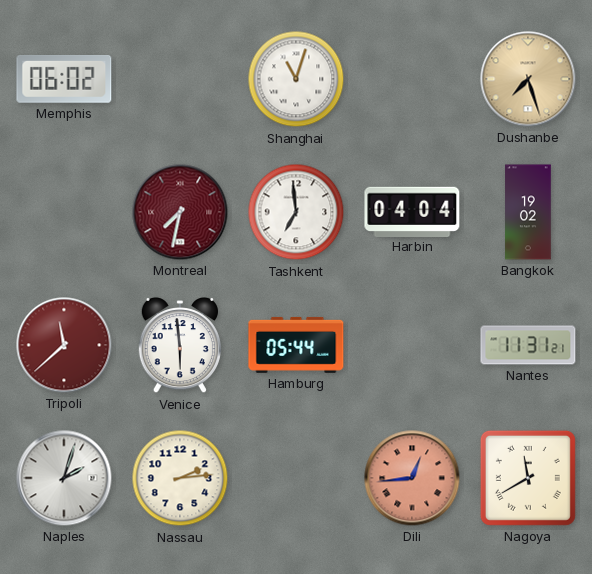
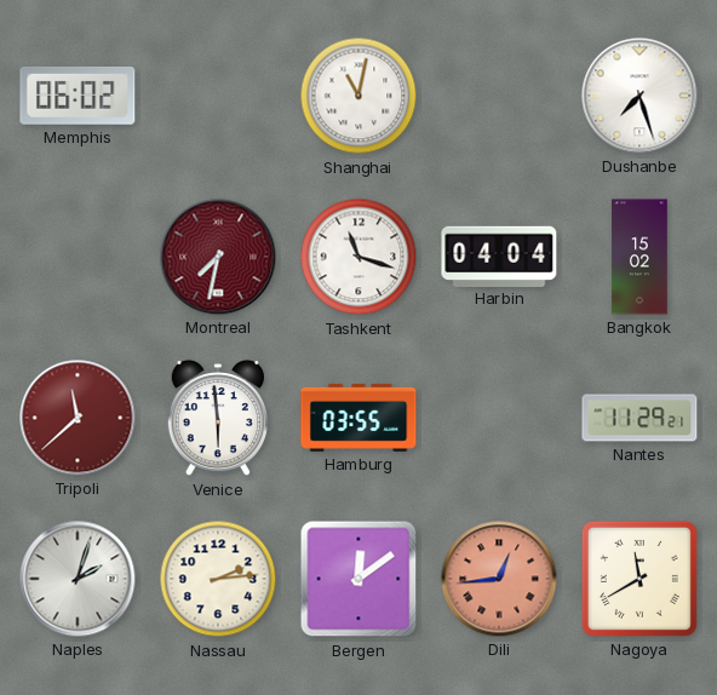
Shanghai: 11:03 -> 11:02 (358, 96)
Dushanbe dial: champagne -> white (639, 96)
Tashkent: 6:59 -> 11:18 (358, 257)
Bangkok: 19:02 -> 15:02 (639, 257)
Hamburg: 05:44 -> 03:55 (358, 418)
Nantes: 11:31 -> 11:29 (639, 418)
Bergen: none -> 12:09 (358, 579)
